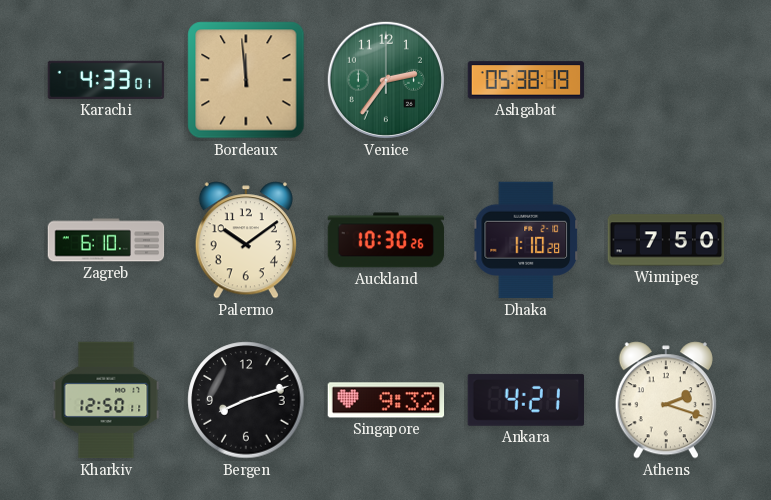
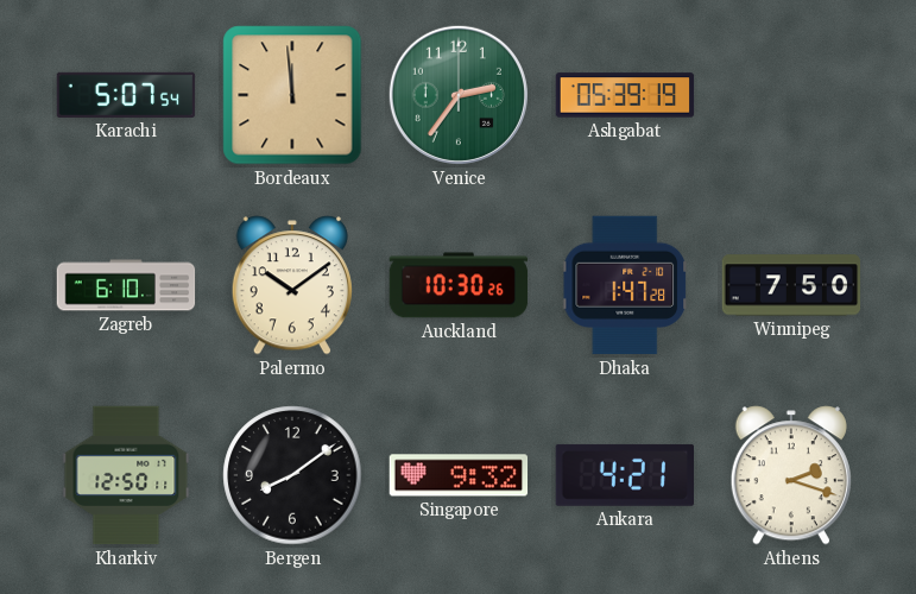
Karachi: 4:33 -> 5:07 (126, 95)
Ashgabat: 05:38 -> 05:39 (625, 95)
Dhaka: 1:10 -> 1:47 (626, 285)
Bergen: 8:12 -> 8:09 (292, 475)
